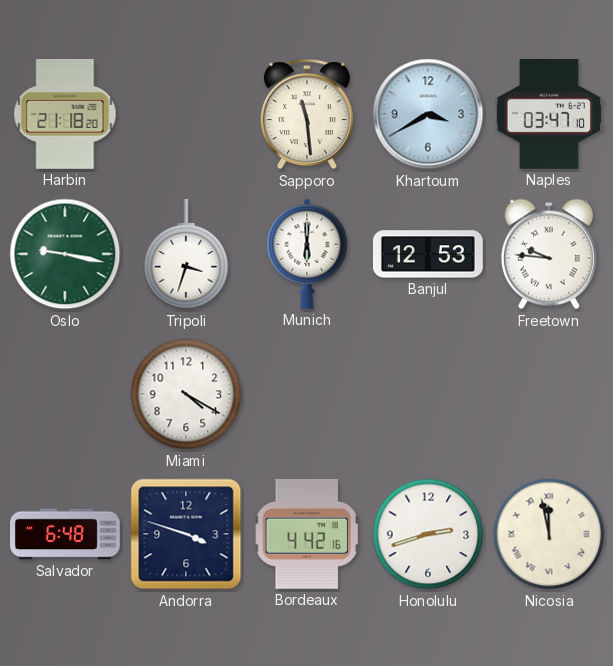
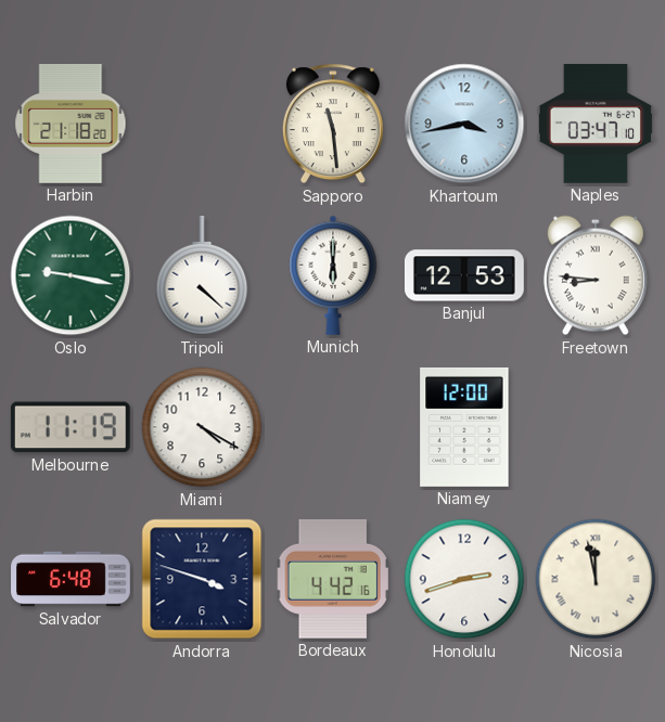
Khartoum: 3:40 -> 3:43 (464, 124)
Tripoli: 3:33 -> 4:22 (202, 276)
Freetown: 9:46 -> 8:46 (596, 275)
Melbourne: none -> 11:19 (71, 427)
Niamey: none -> 12:00 (464, 427)
